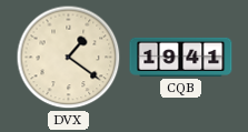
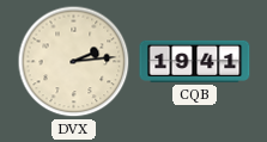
DVX: 1:21 -> 2:14 (74, 62)
